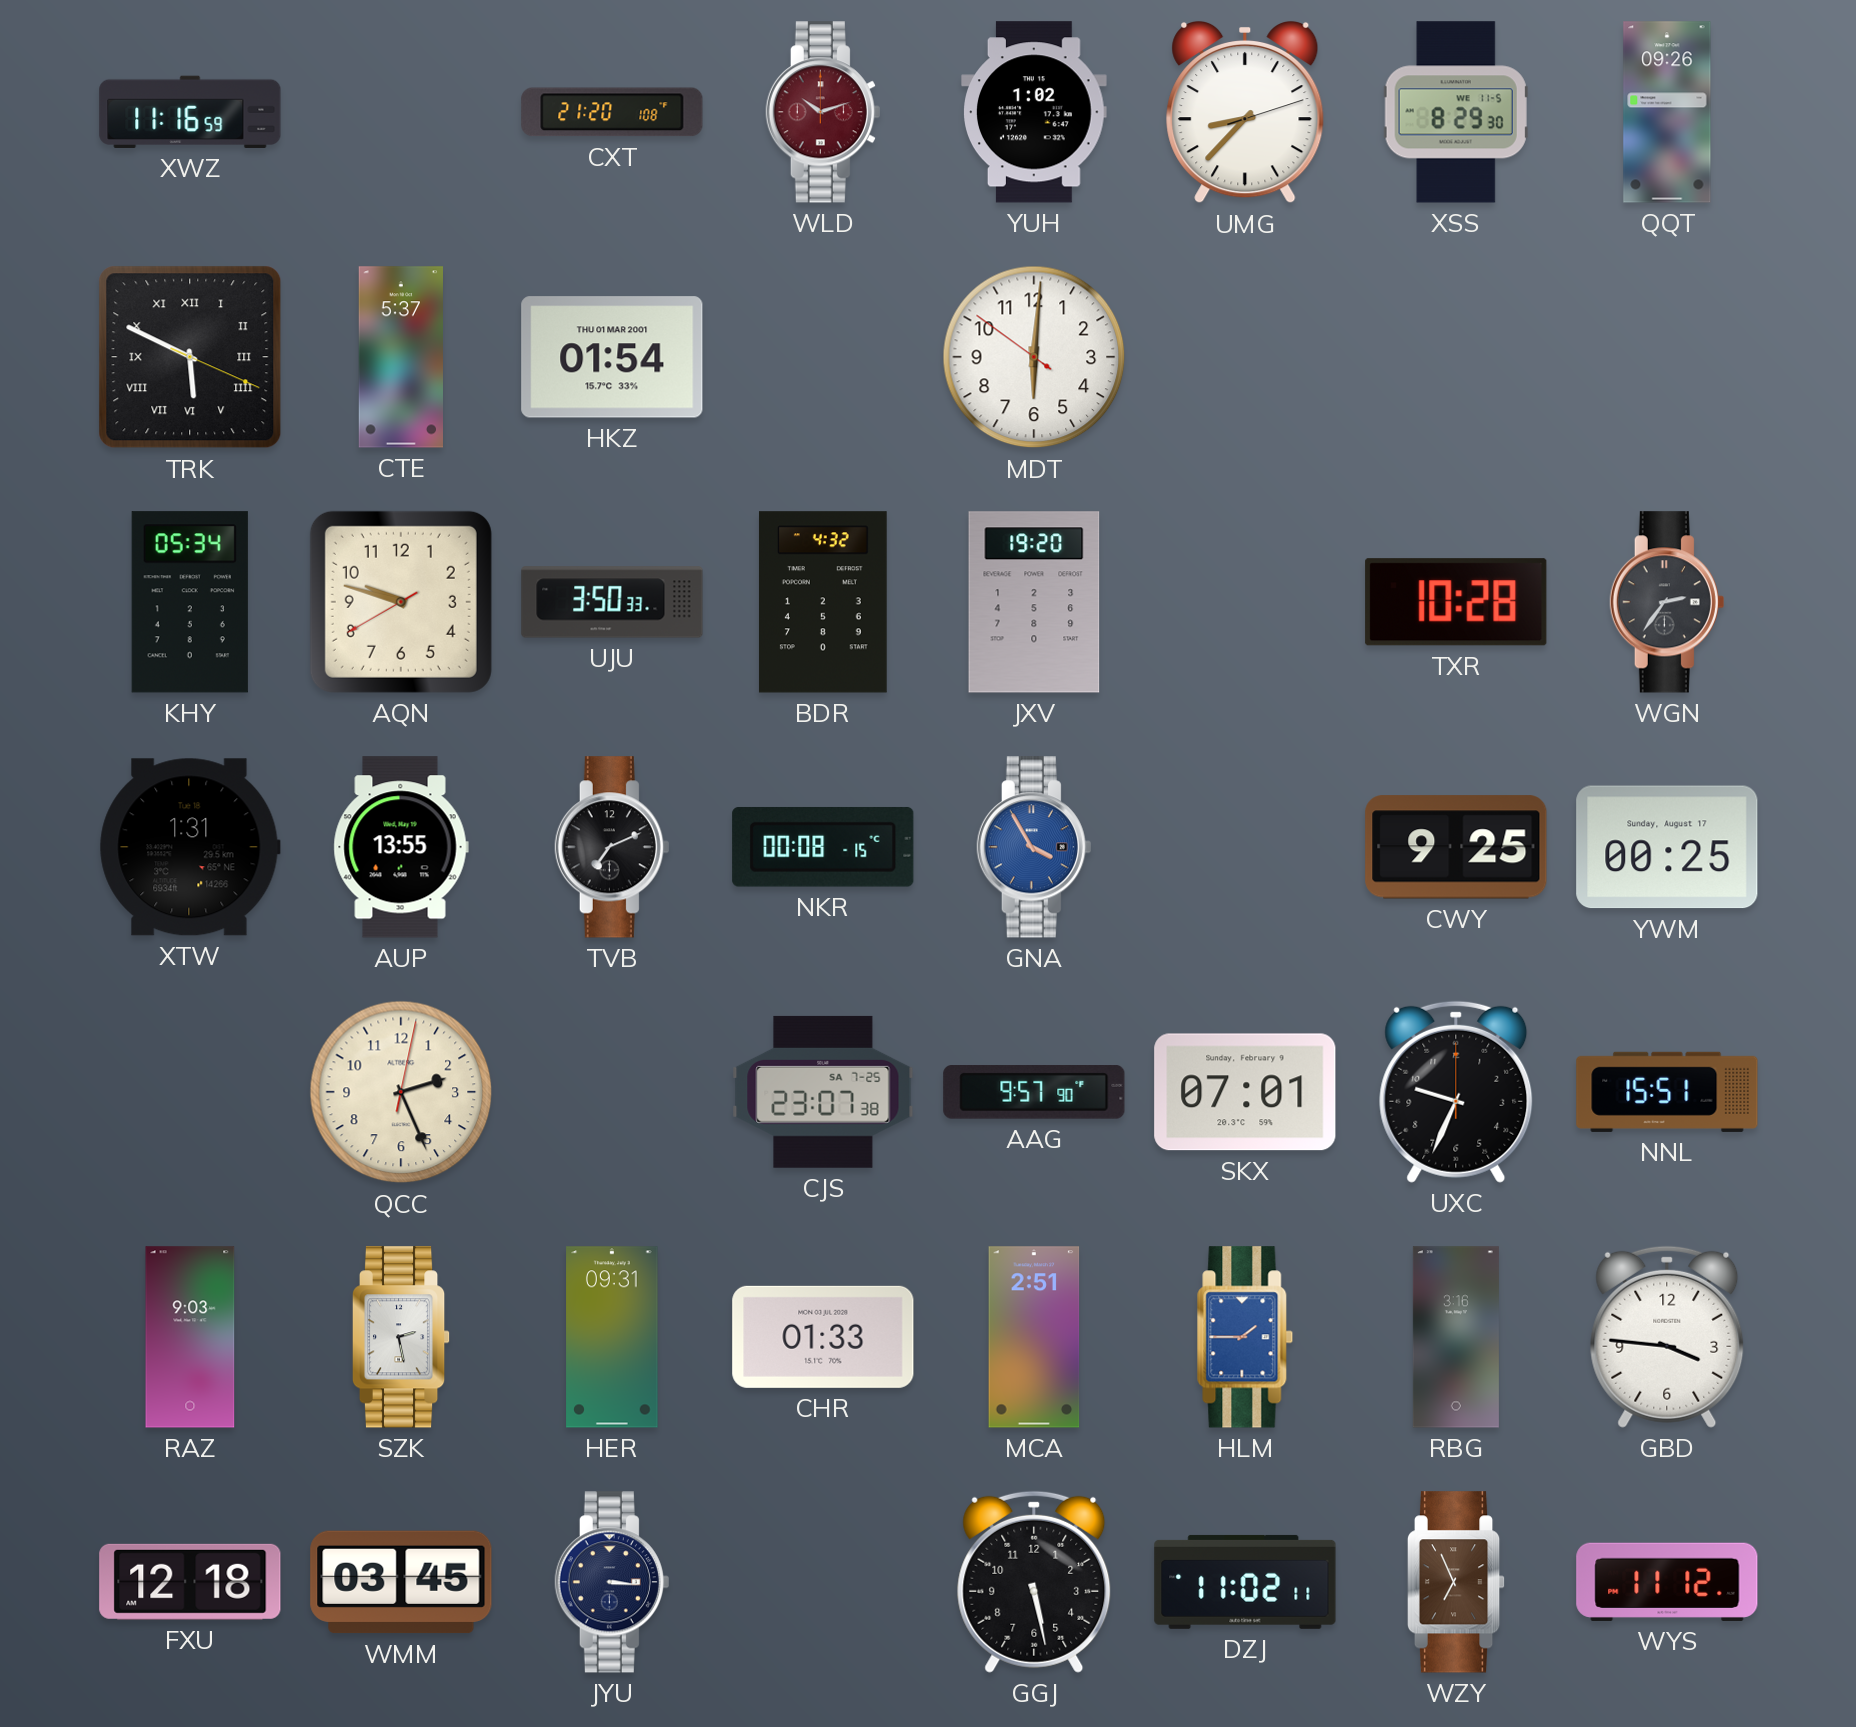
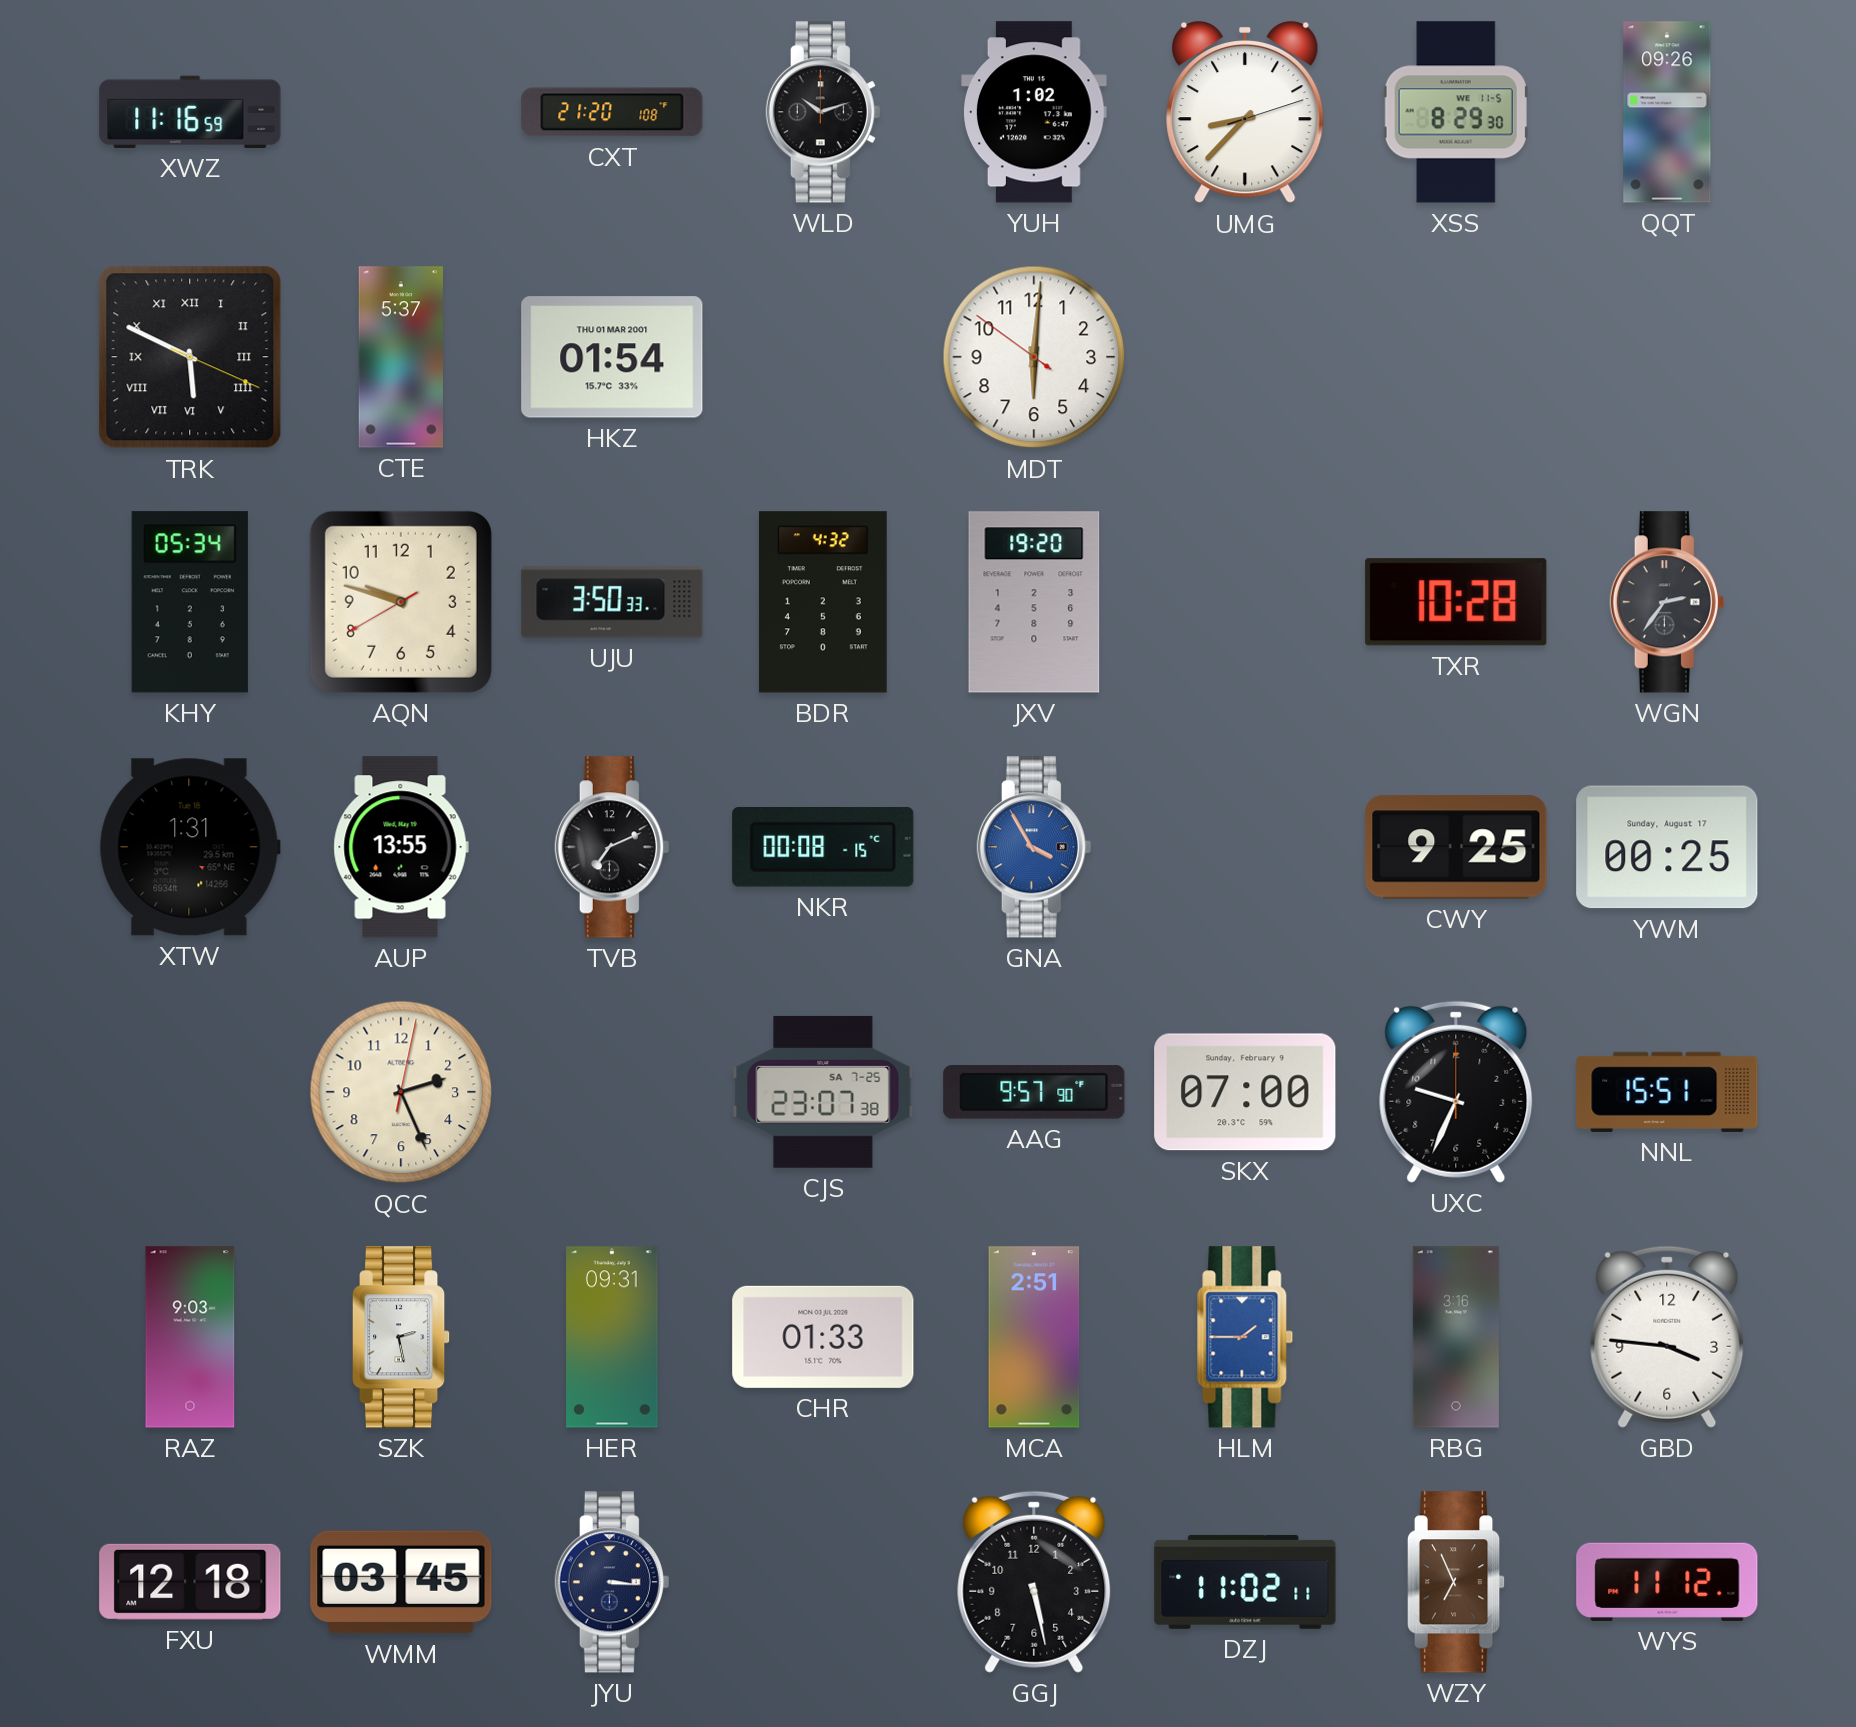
WLD dial: burgundy -> black (823, 112)
SKX: 07:01 -> 07:00 (1245, 1092)
